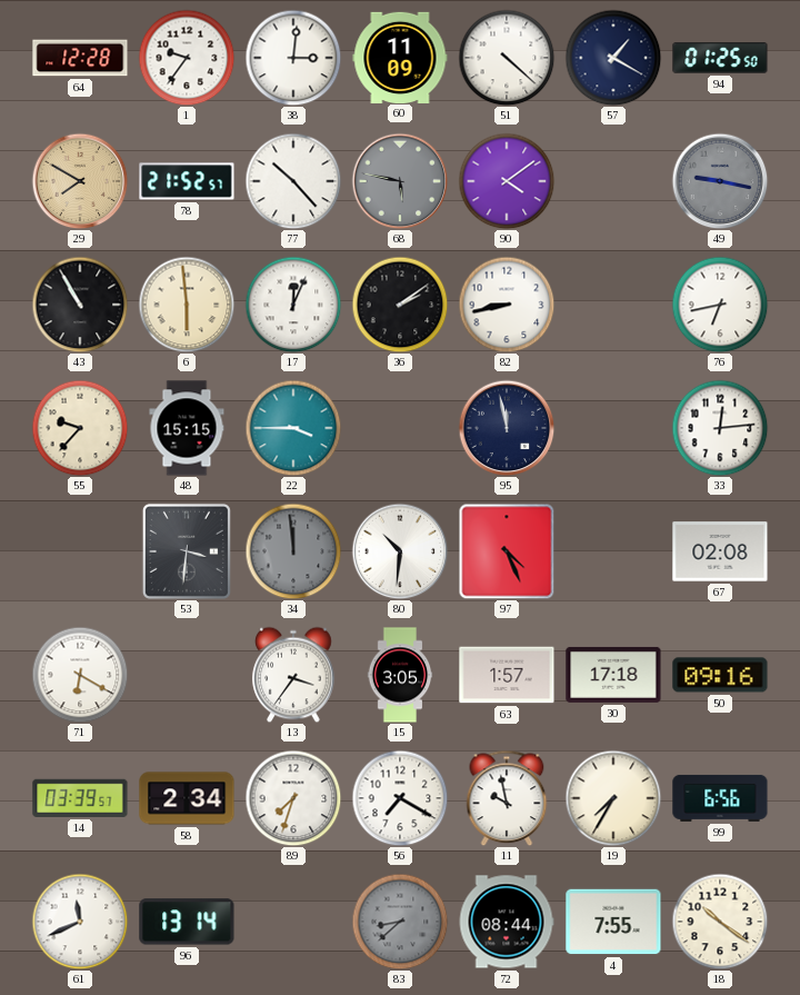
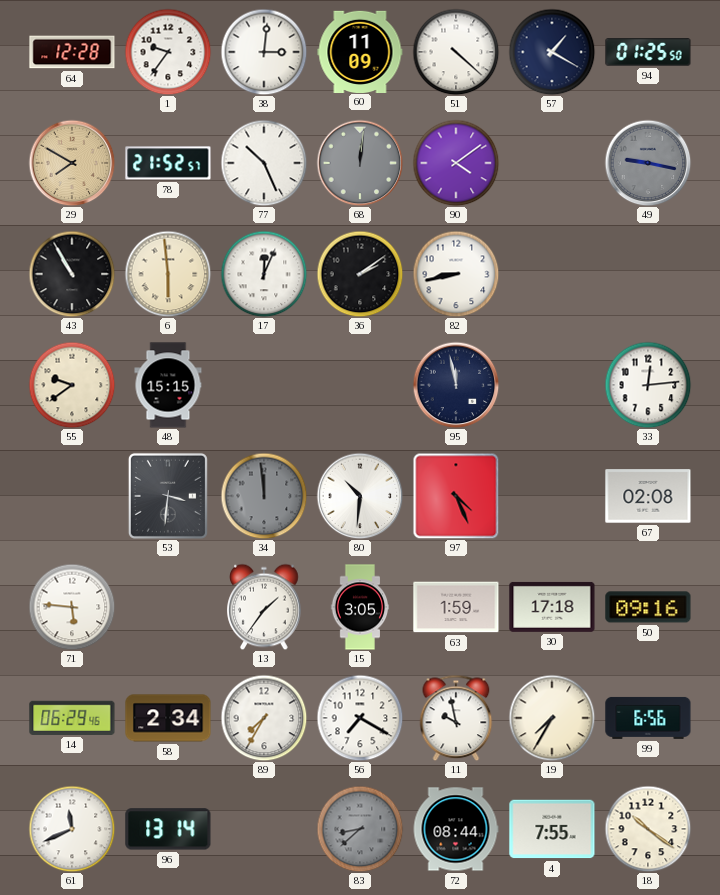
77: 10:23 -> 10:26 (264, 163)
68: 5:47 -> 12:01 (360, 163)
76: 6:43 -> none (720, 305)
55: 9:37 -> 9:39 (72, 385)
22: 3:45 -> none (293, 428)
71: 6:20 -> 5:46 (72, 607)
13: 3:36 -> 1:36 (264, 607)
63: 1:57 -> 1:59 (456, 607)
14: 03:39 -> 06:29 (72, 718)
89: 7:33 -> 7:35 (264, 718)
